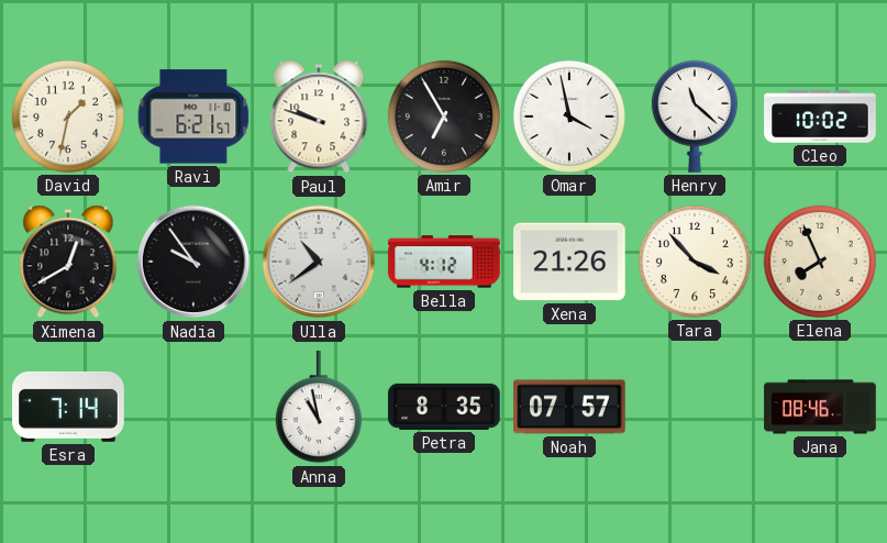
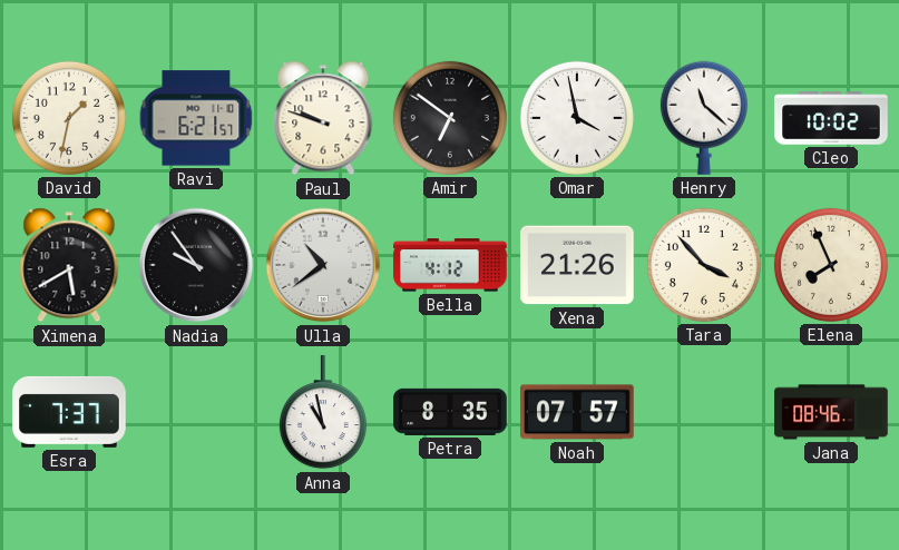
Amir: 6:55 -> 6:51 (450, 118)
Ximena: 12:40 -> 5:40 (69, 265)
Esra: 7:14 -> 7:37 (69, 412)
